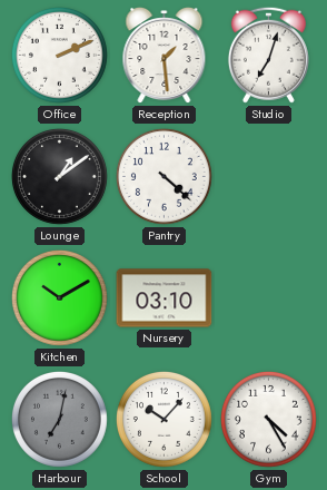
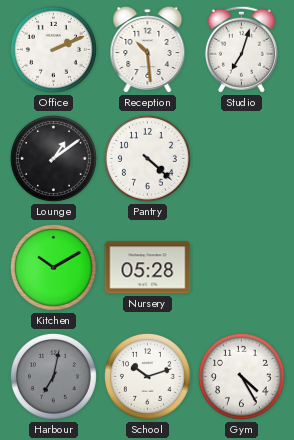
Reception: 1:29 -> 10:29 (148, 50)
Nursery: 03:10 -> 05:28 (148, 268)
School: 10:07 -> 10:12 (147, 376)
